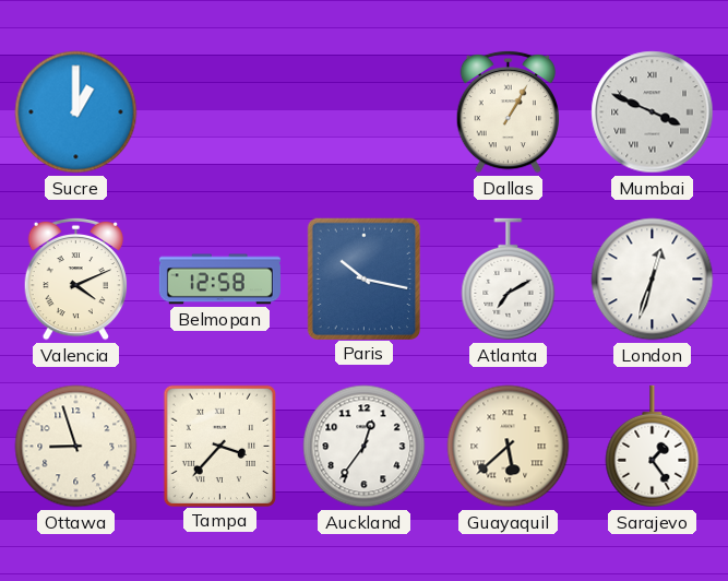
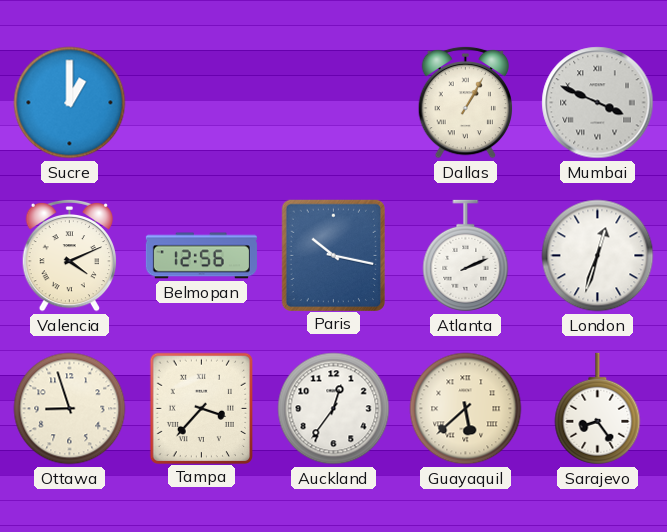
Belmopan: 12:58 -> 12:56 (201, 256)
Atlanta: 7:10 -> 2:11 (466, 256)
Sarajevo: 1:24 -> 8:24 (598, 409)
